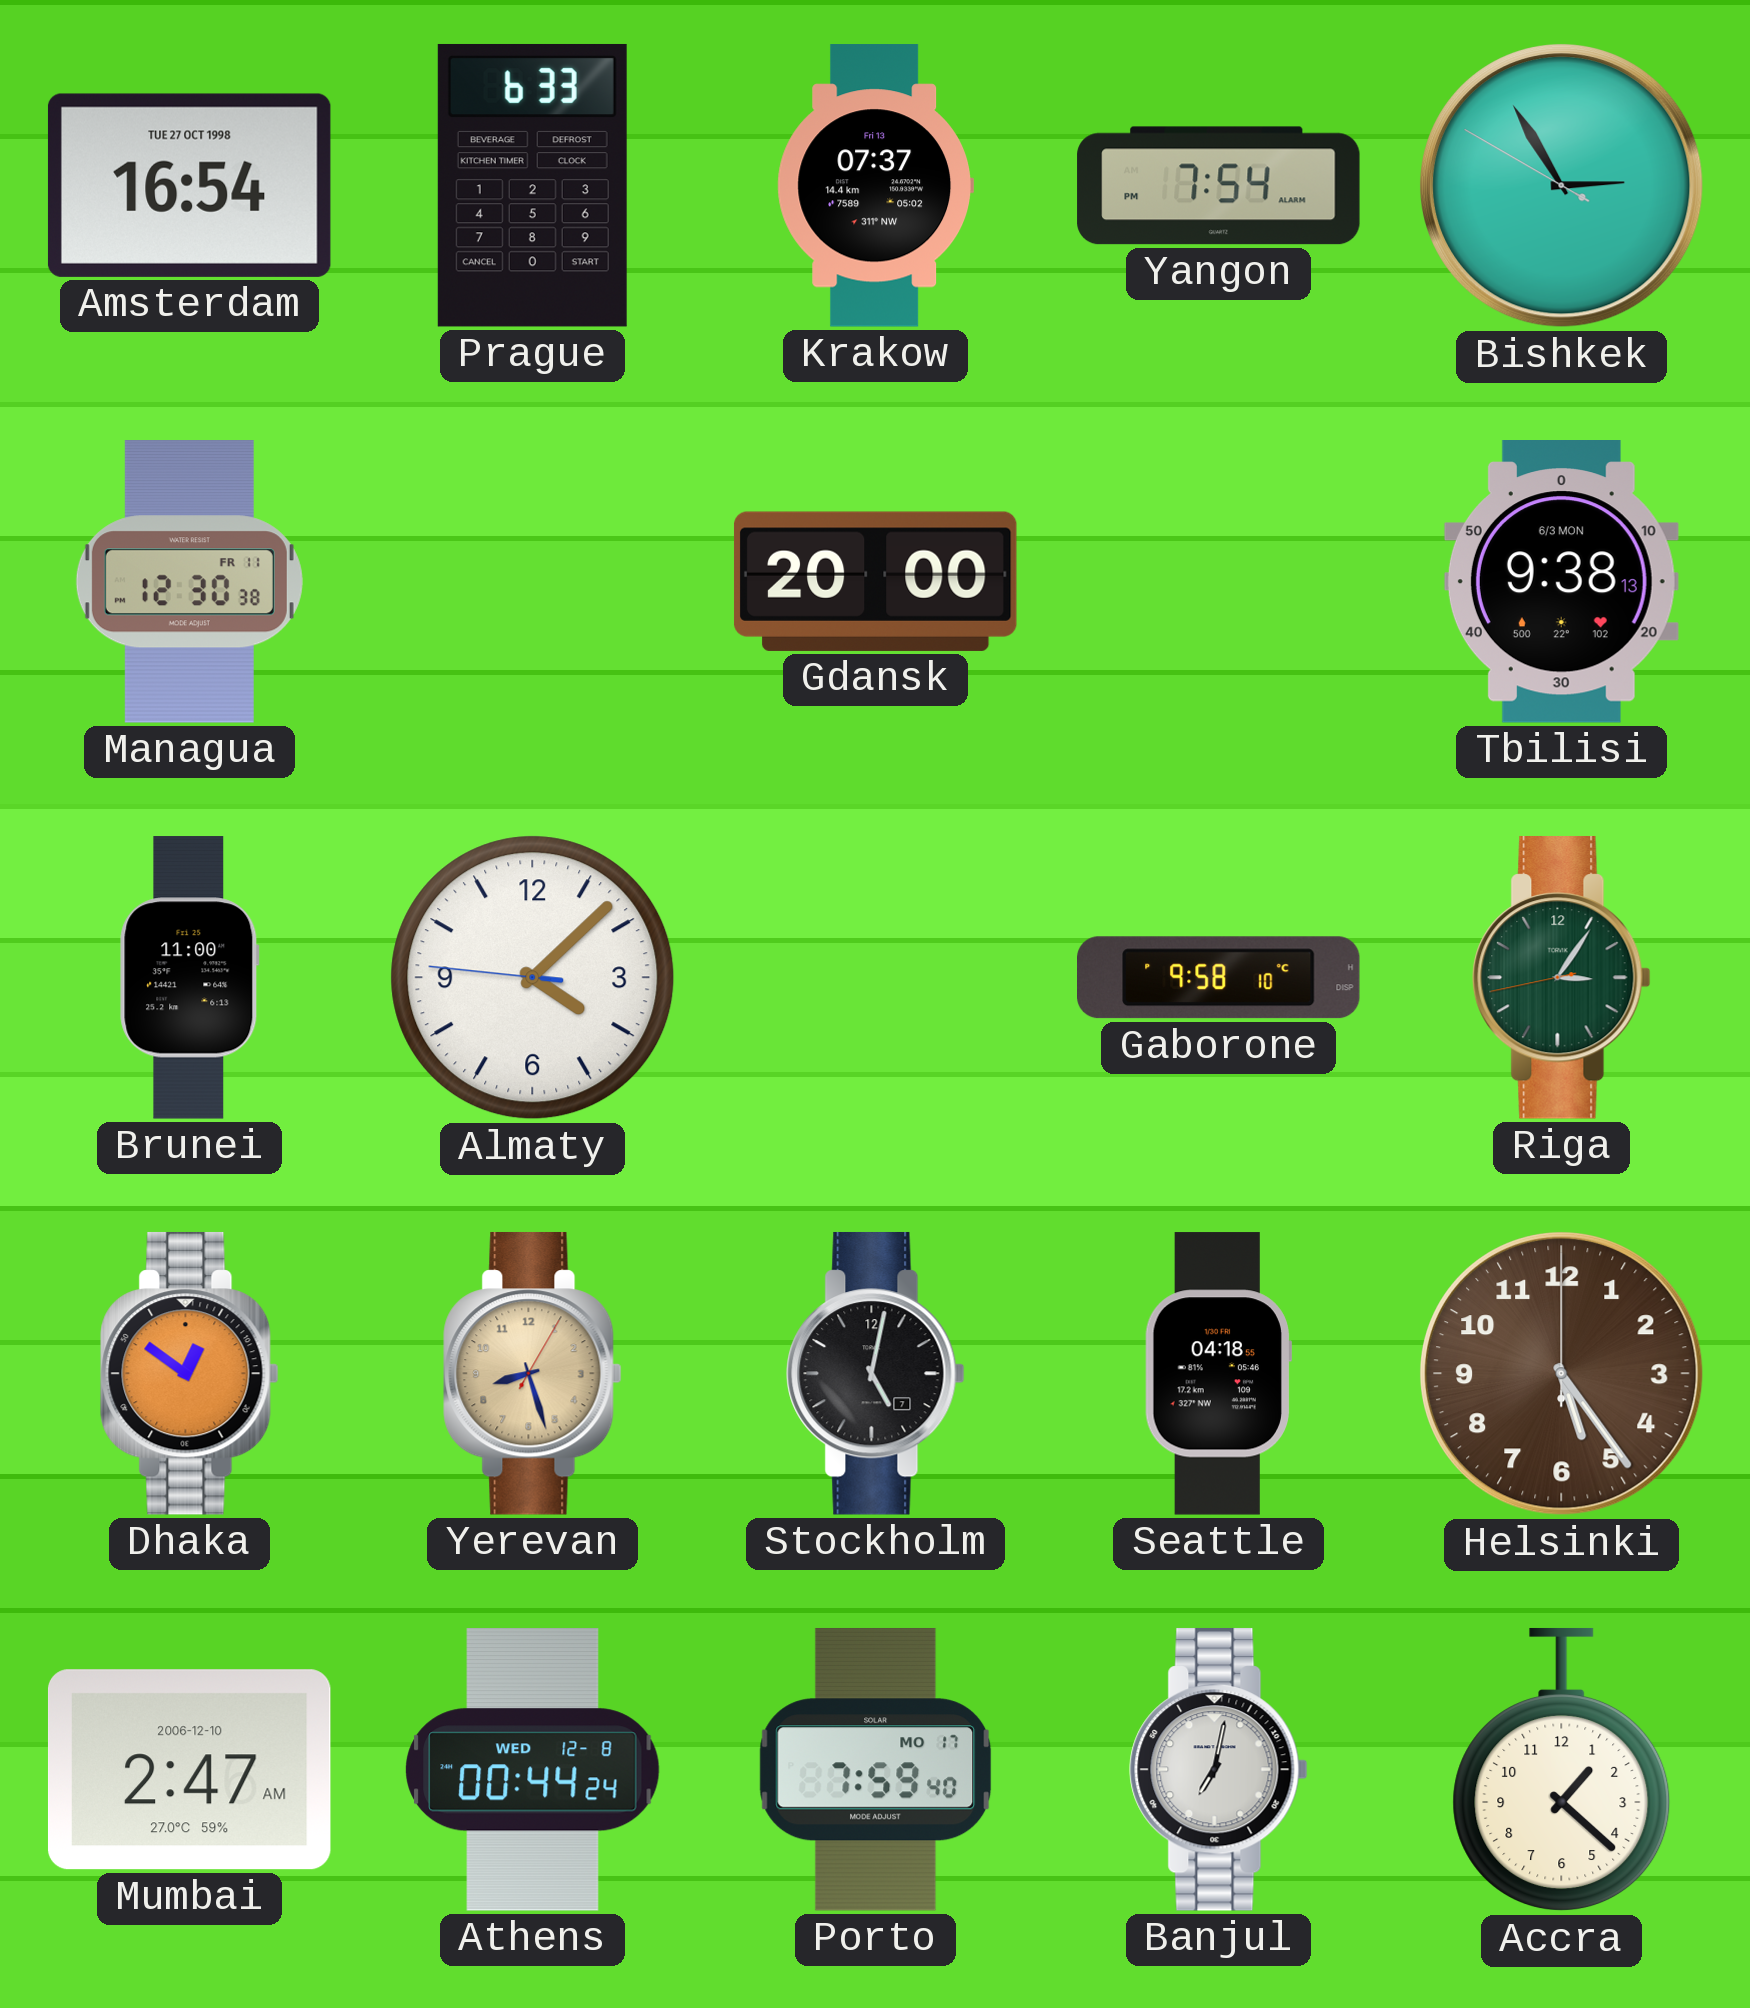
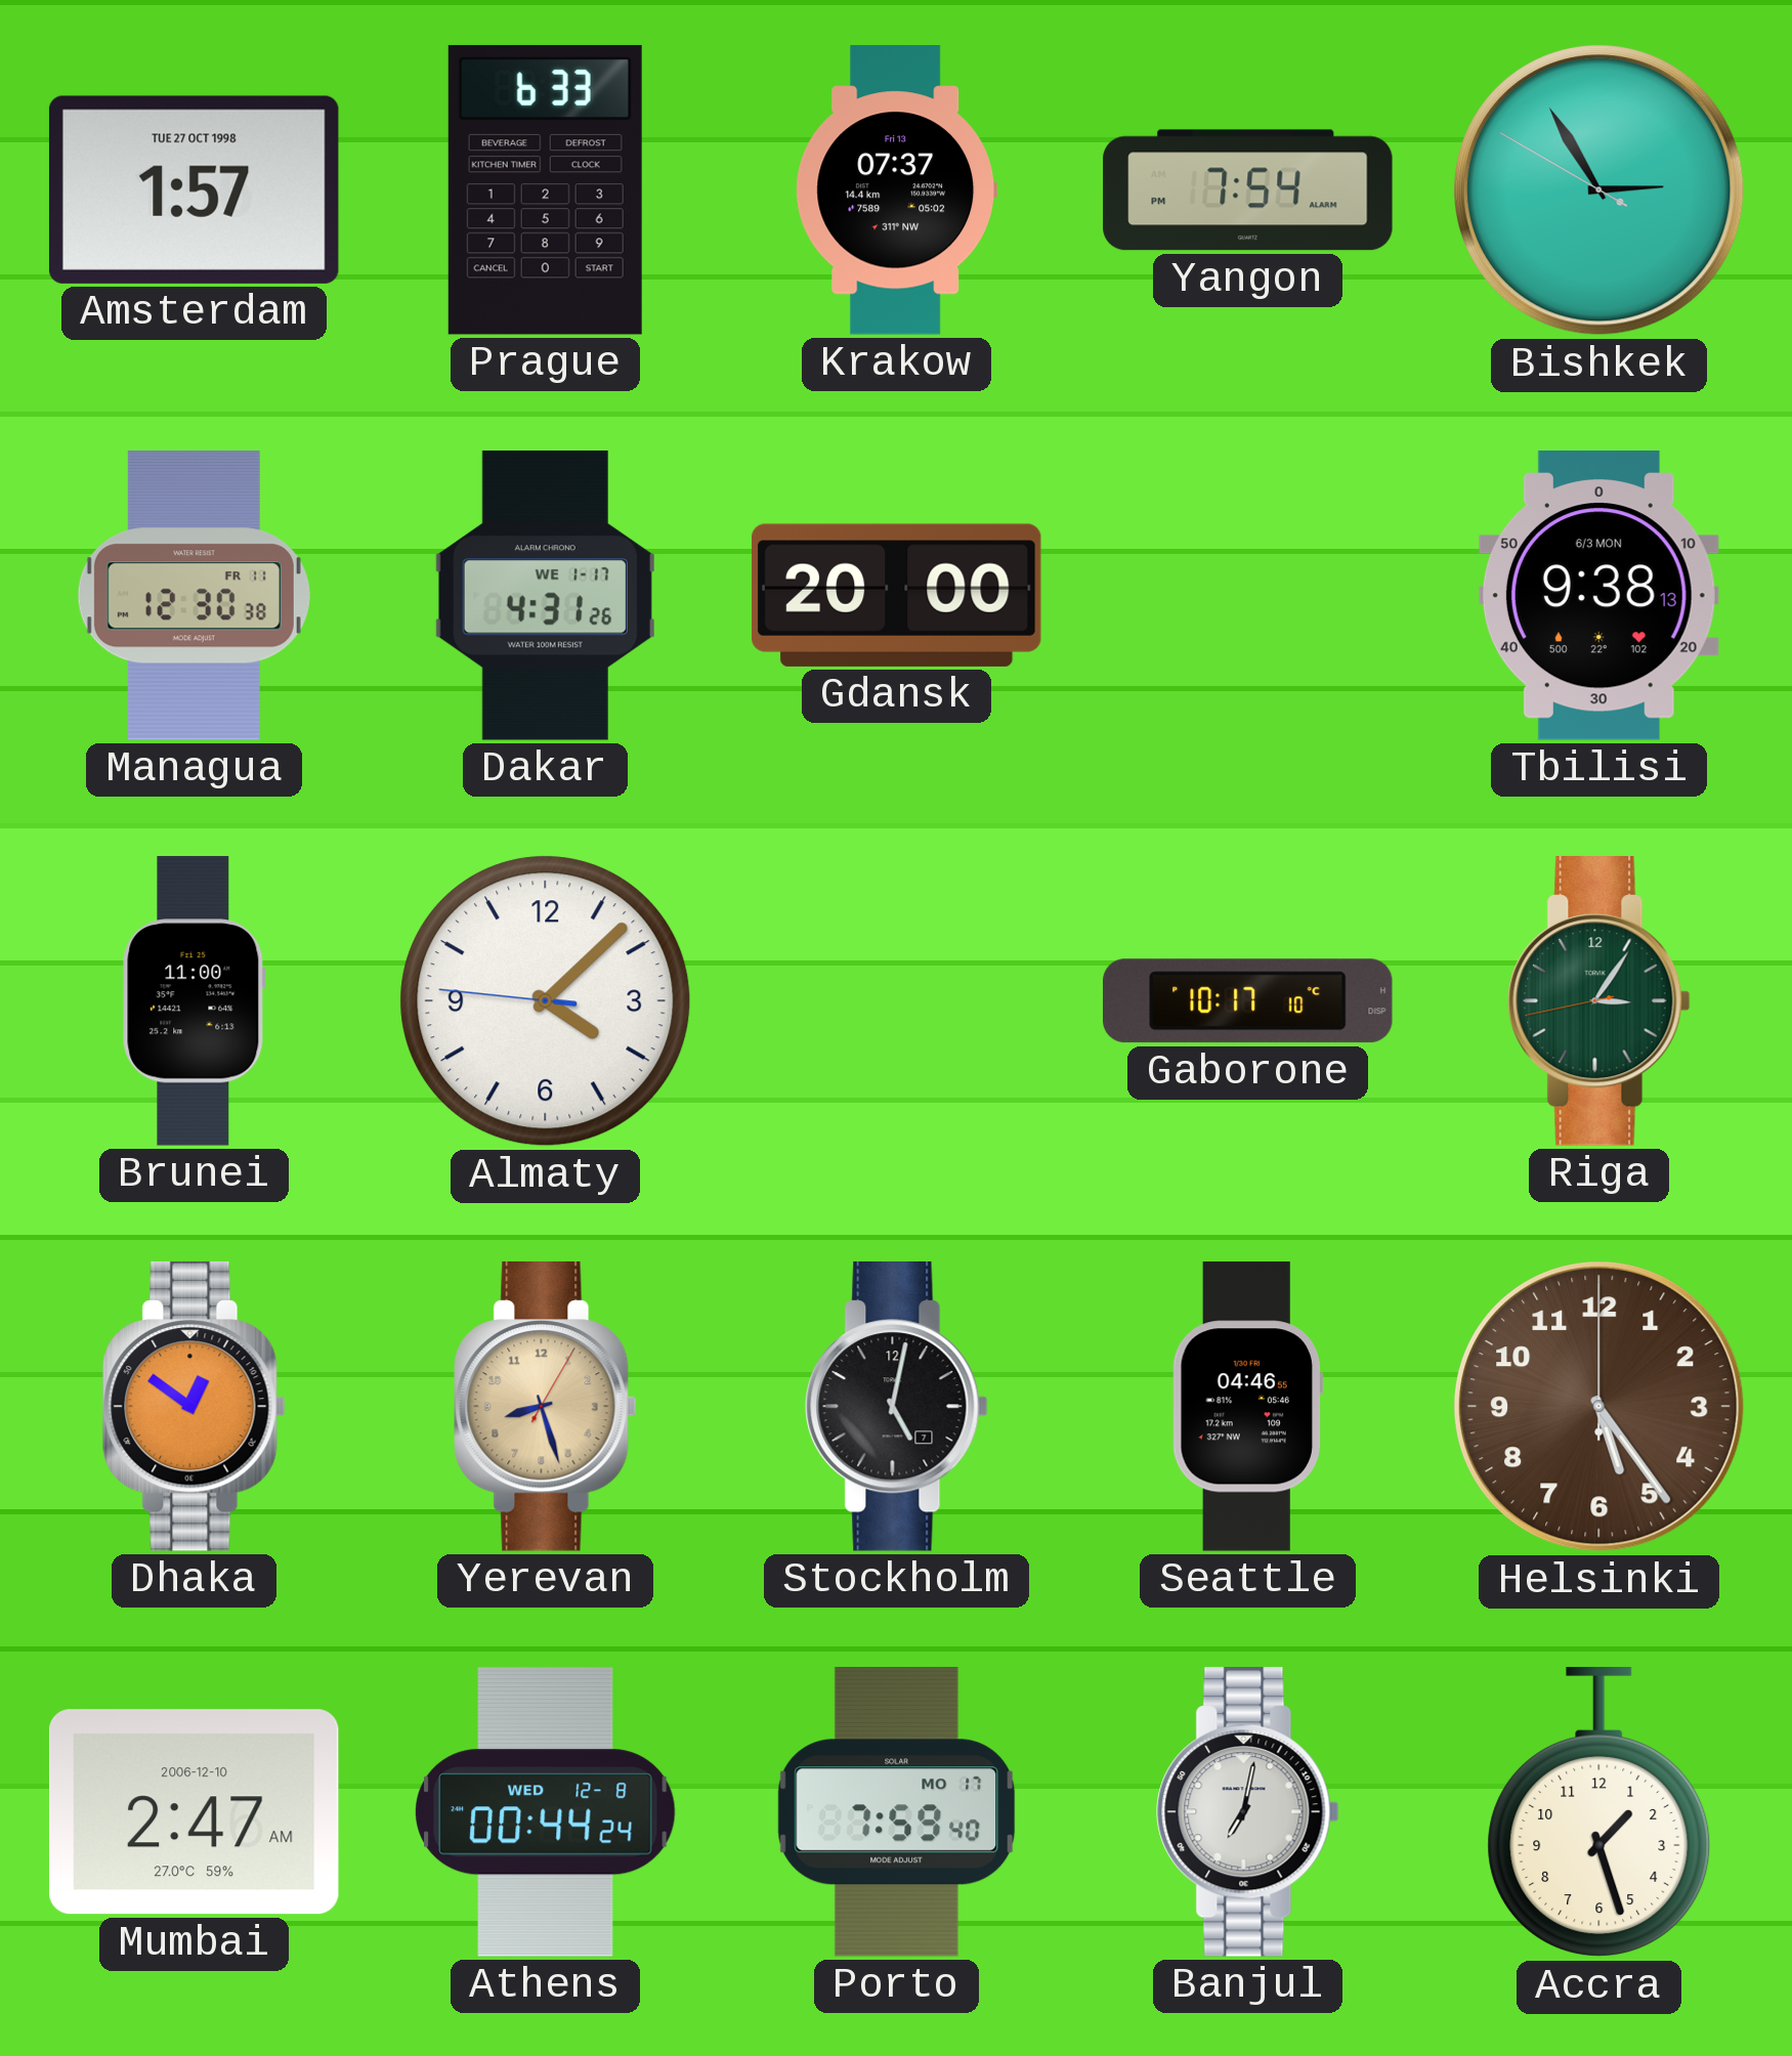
Amsterdam: 16:54 -> 1:57 (194, 189)
Dakar: none -> 4:31 (545, 596)
Gaborone: 9:58 -> 10:17 (1248, 1001)
Seattle: 04:18 -> 04:46 (1247, 1407)
Accra: 1:22 -> 1:27 (1599, 1812)
